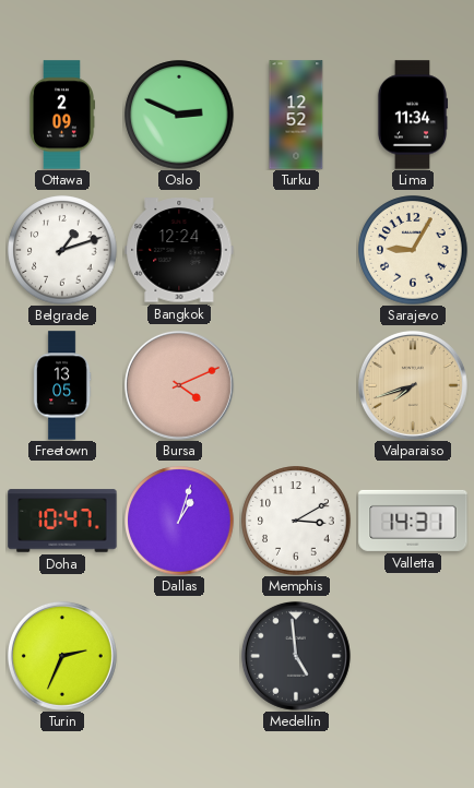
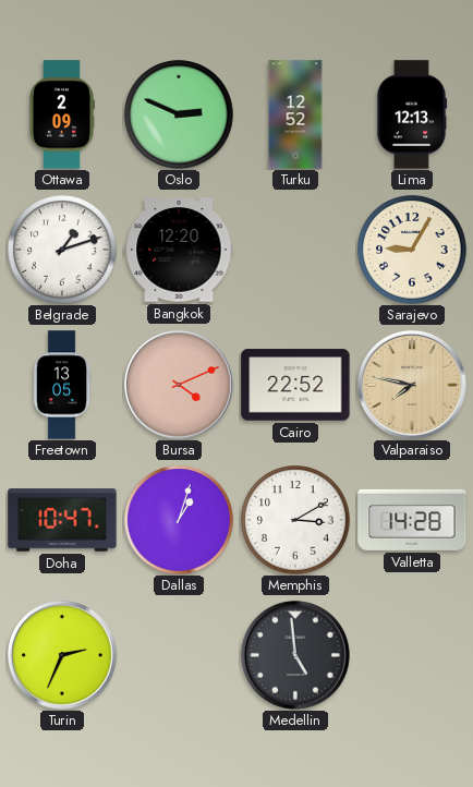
Lima: 11:34 -> 12:13 (412, 114)
Bangkok: 12:24 -> 12:20 (179, 250)
Cairo: none -> 22:52 (295, 385)
Valparaiso: 7:42 -> 7:47 (412, 385)
Valletta: 14:31 -> 14:28 (412, 520)
